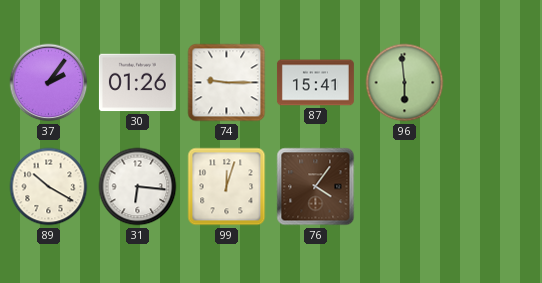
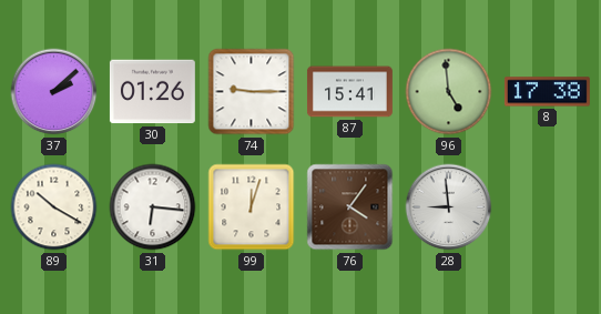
37: 2:06 -> 2:08 (54, 92)
96: 5:59 -> 4:59 (449, 92)
8: none -> 17:38 (547, 92)
28: none -> 8:59 (449, 207)
